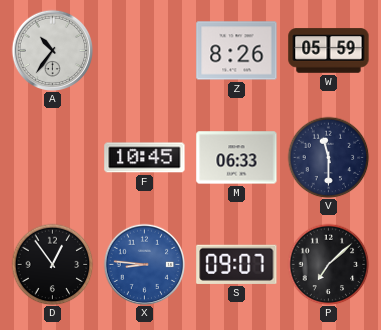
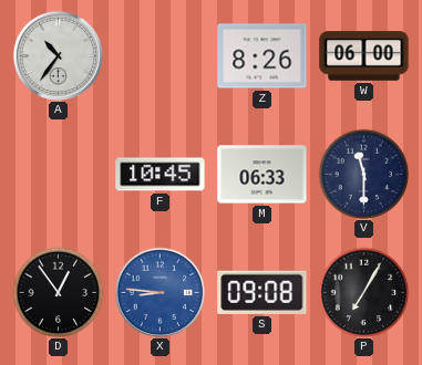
W: 05:59 -> 06:00 (364, 56)
S: 09:07 -> 09:08 (263, 292)
P: 7:08 -> 7:05 (363, 292)
